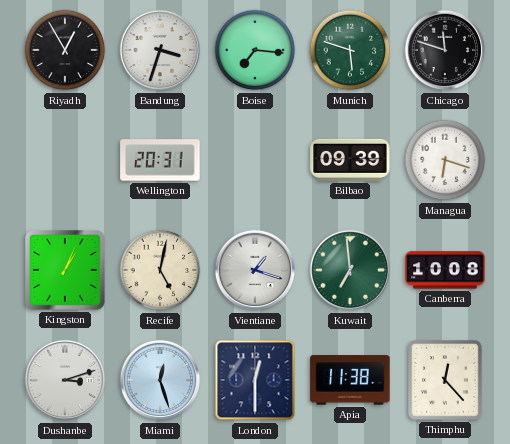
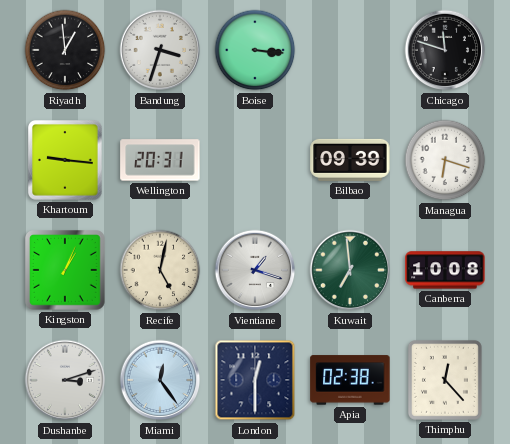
Riyadh: 12:55 -> 12:59 (65, 50)
Boise: 7:16 -> 3:16 (255, 50)
Munich: 5:48 -> none (350, 50)
Khartoum: none -> 9:16 (65, 161)
Miami: 12:27 -> 12:24 (160, 380)
Apia: 11:38 -> 02:38 (350, 380)
